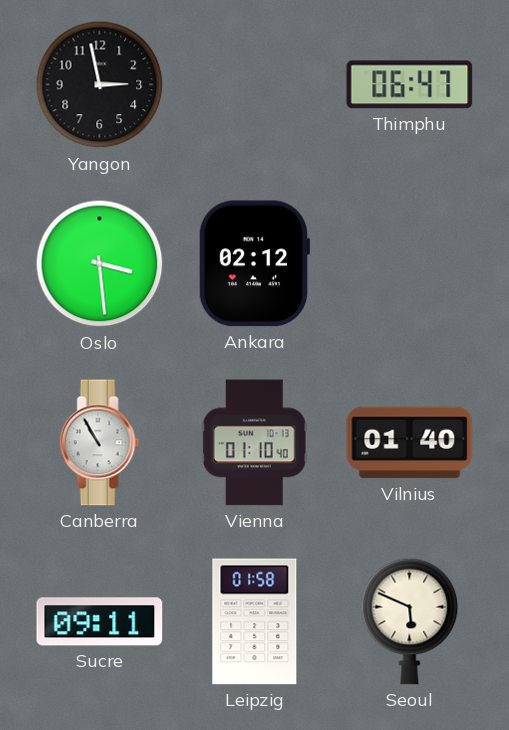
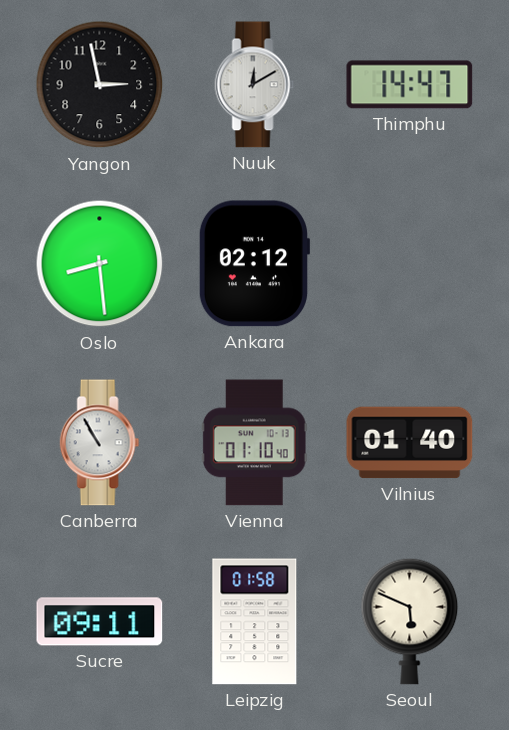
Nuuk: none -> 12:10 (255, 85)
Thimphu: 06:47 -> 14:47 (410, 85)
Oslo: 3:29 -> 8:29 (100, 264)
